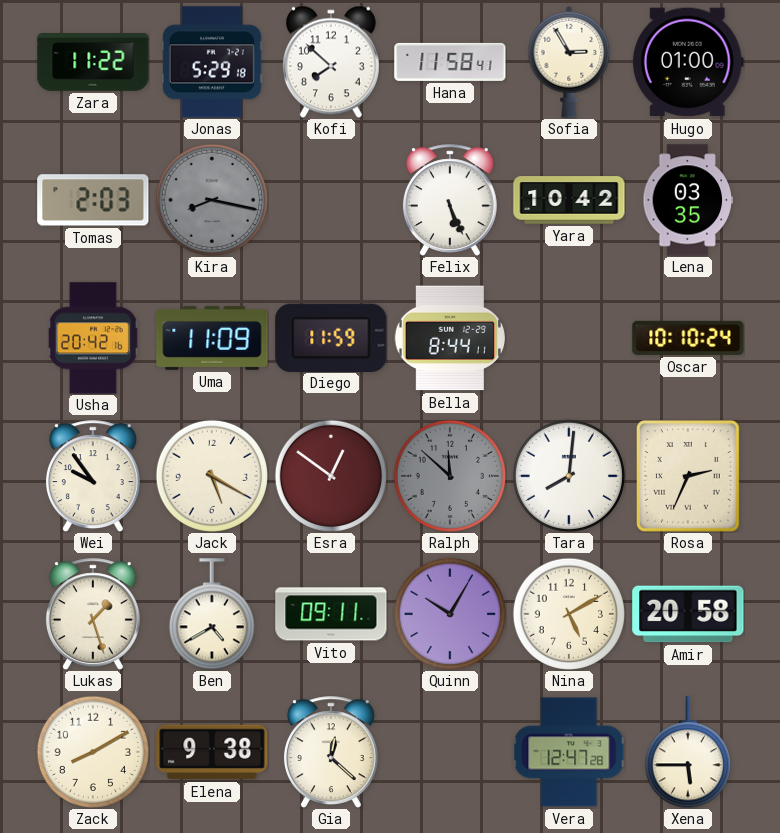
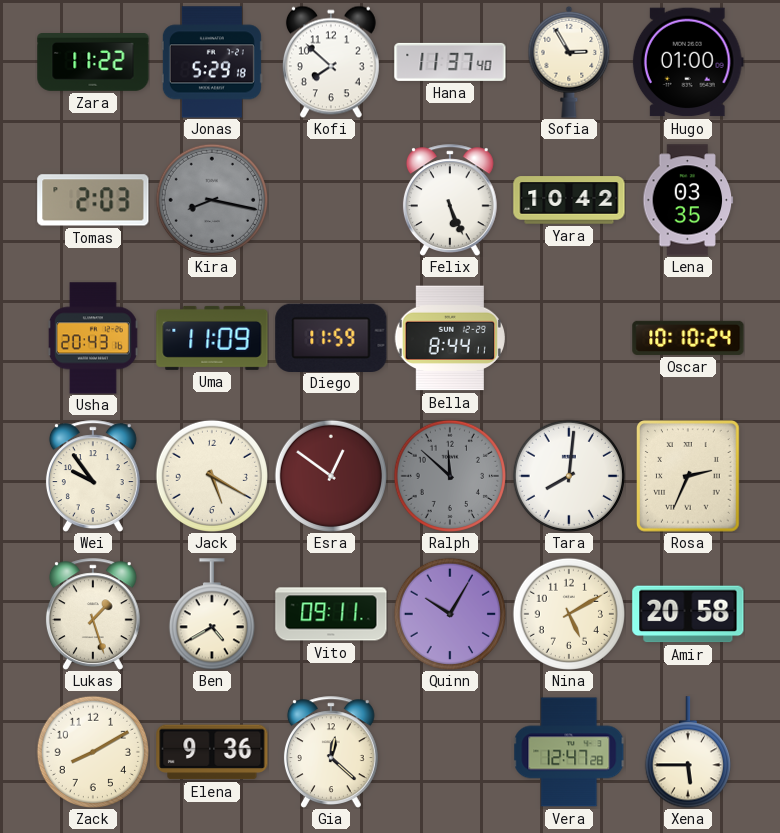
Hana: 11:58 -> 11:37 (450, 62)
Usha: 20:42 -> 20:43 (93, 338)
Elena: 9:38 -> 9:36 (212, 752)
